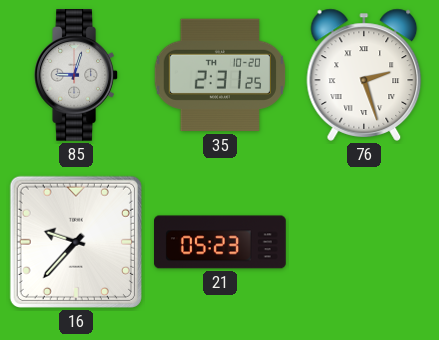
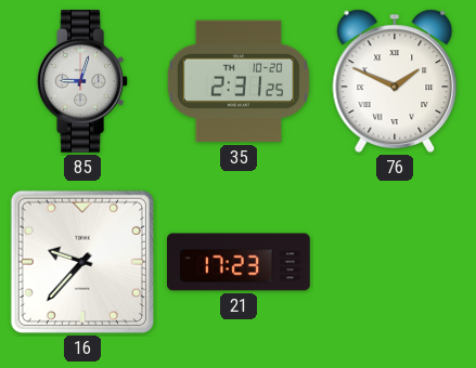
76: 2:27 -> 1:49 (395, 81)
21: 05:23 -> 17:23 (240, 262)
